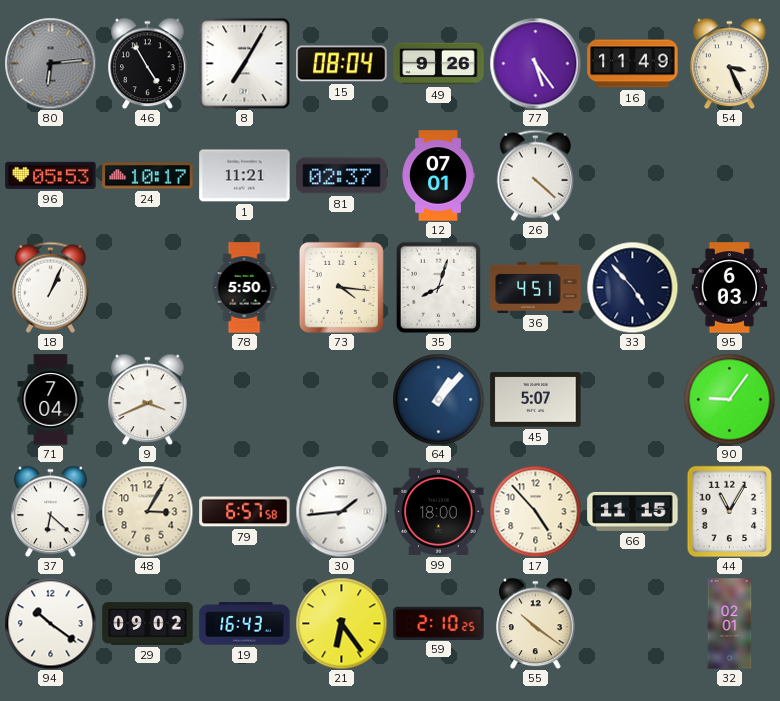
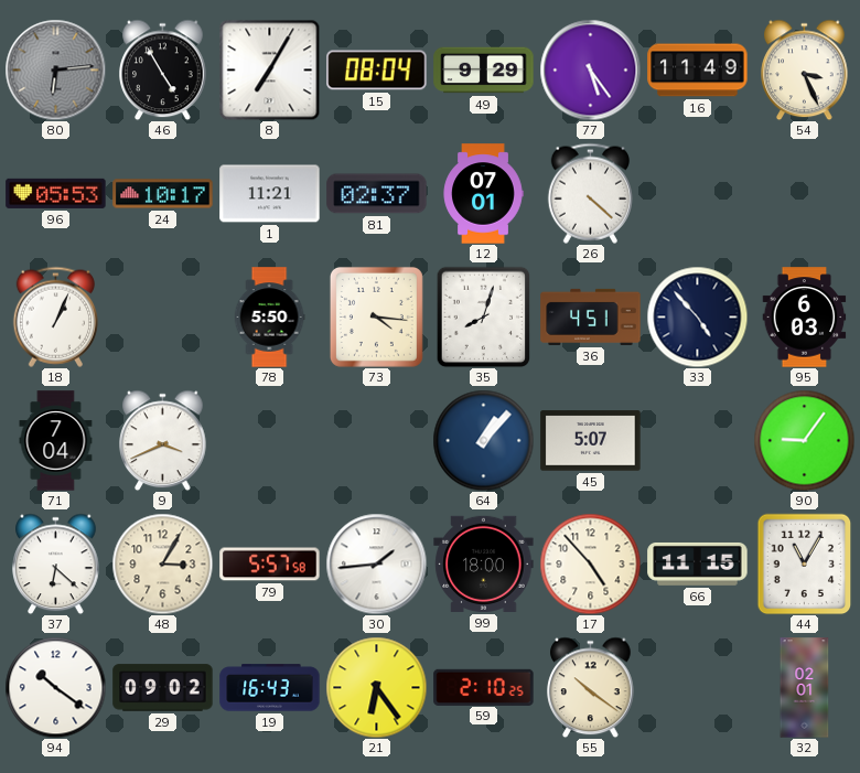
49: 9:26 -> 9:29 (484, 71)
79: 6:57 -> 5:57 (270, 565)
